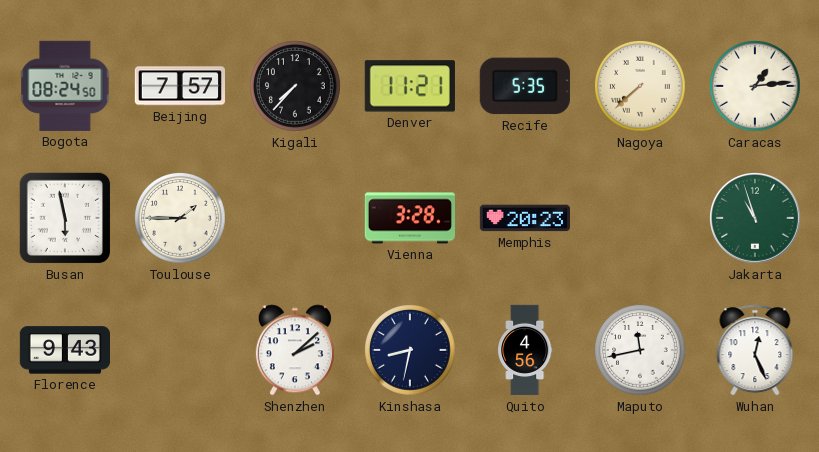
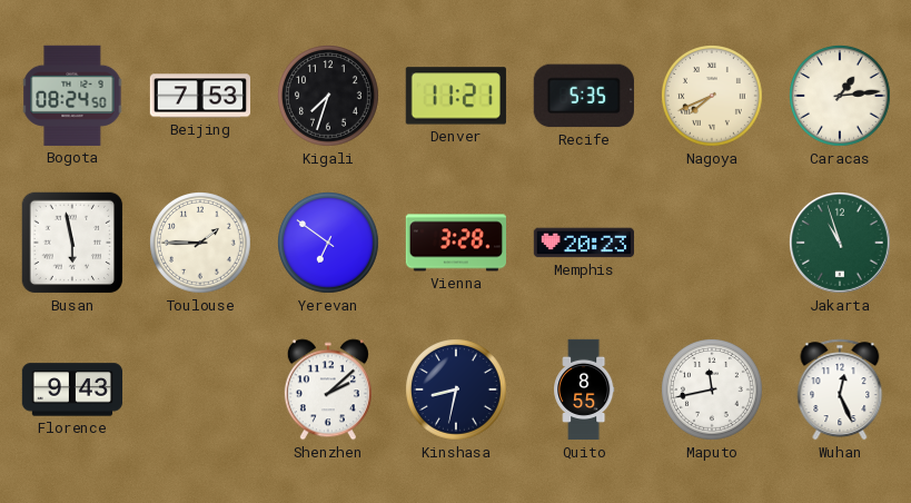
Beijing: 7:57 -> 7:53 (199, 96)
Kigali: 7:37 -> 7:33 (329, 97)
Nagoya: 7:38 -> 7:41 (713, 97)
Yerevan: none -> 6:51 (329, 244)
Quito: 4:56 -> 8:55 (584, 389)
